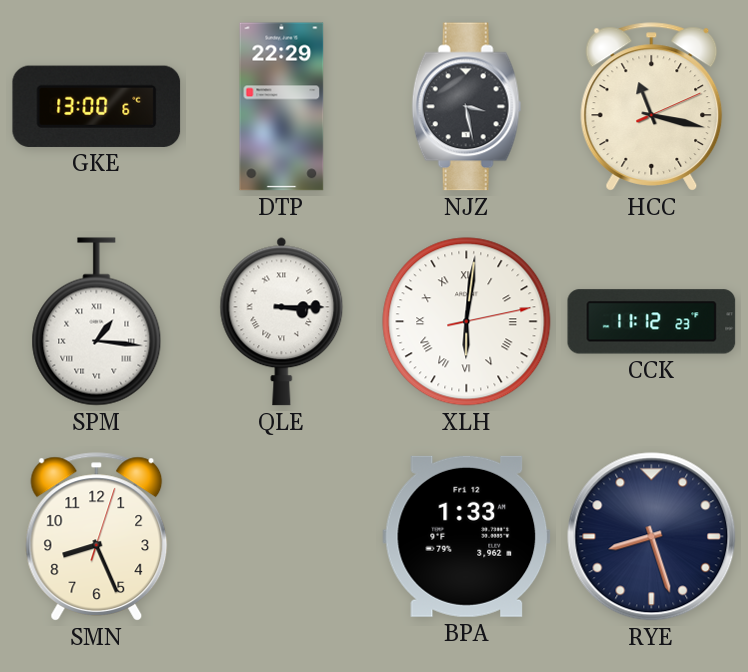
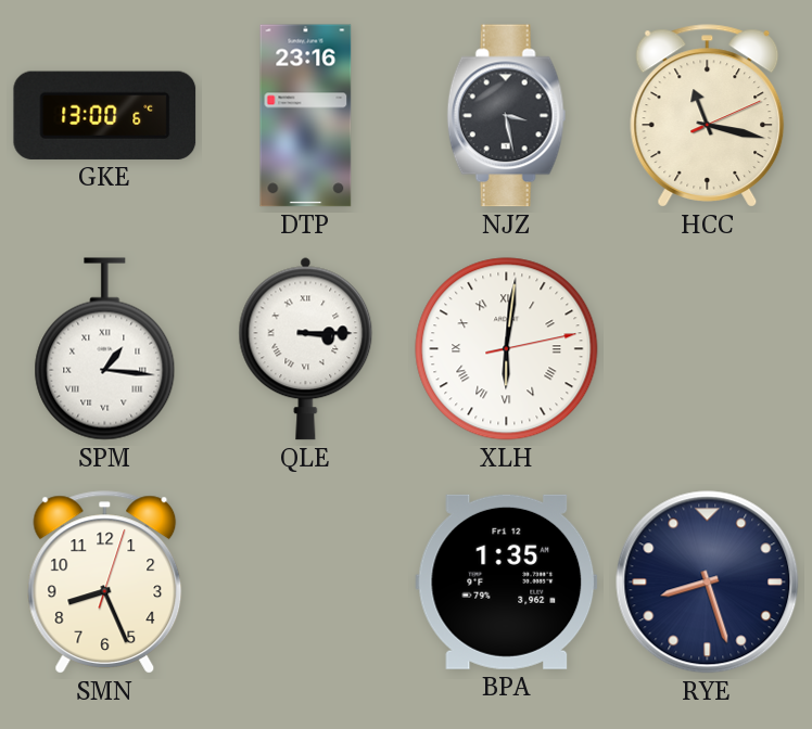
DTP: 22:29 -> 23:16 (306, 116)
CCK: 11:12 -> none (652, 322)
BPA: 1:33 -> 1:35 (507, 581)
